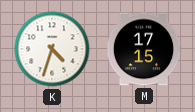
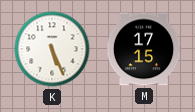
K: 4:33 -> 5:26 (52, 49)
